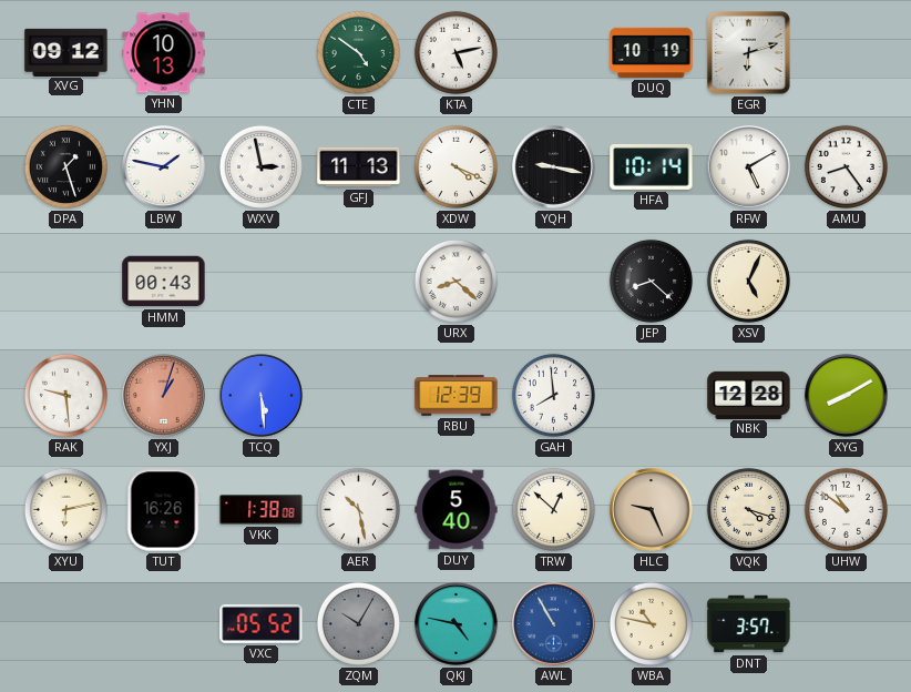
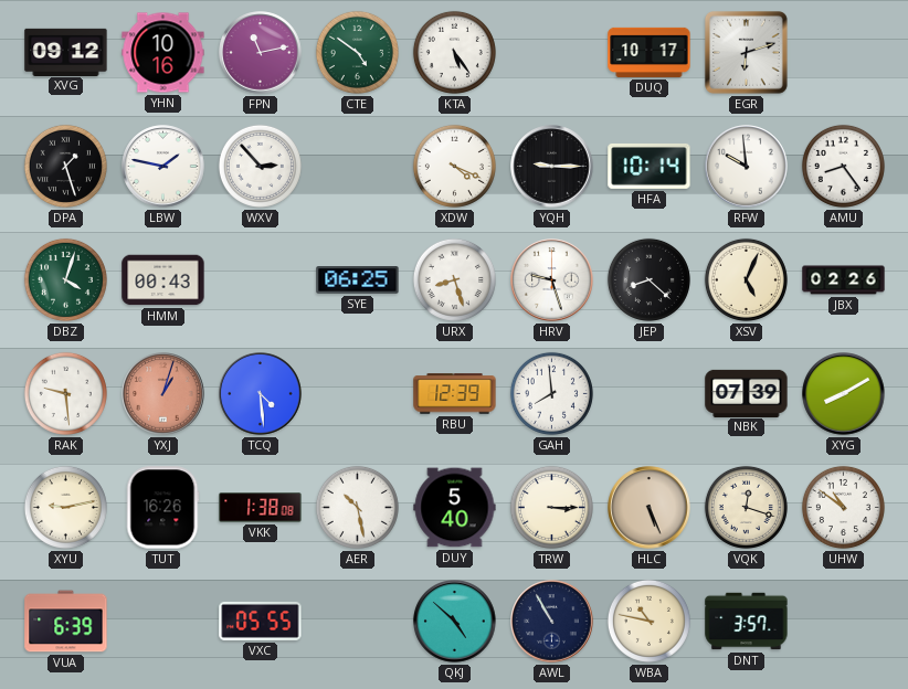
YHN: 10:13 -> 10:16 (163, 53)
FPN: none -> 11:13 (261, 53)
KTA: 5:13 -> 5:24 (454, 52)
DUQ: 10:19 -> 10:17 (650, 52)
WXV: 2:58 -> 2:53 (260, 166)
GFJ: 11:13 -> none (359, 167)
YQH: 9:17 -> 9:15 (552, 167)
RFW: 5:10 -> 9:59 (747, 167)
DBZ: none -> 4:03 (65, 279)
SYE: none -> 06:25 (358, 280)
URX: 8:22 -> 8:27 (454, 279)
HRV: none -> 9:27 (552, 280)
JBX: none -> 02:26 (844, 280)
TCQ: 5:29 -> 4:29 (261, 394)
NBK: 12:28 -> 07:39 (747, 393)
XYU: 6:13 -> 9:13 (65, 507)
TRW: 12:52 -> 3:15 (551, 507)
HLC: 9:26 -> 5:26 (650, 508)
VQK: 4:18 -> 12:18 (746, 507)
VUA: none -> 6:39 (66, 622)
VXC: 05:52 -> 05:55 (261, 621)
ZQM: 10:05 -> none (358, 623)
QKJ: 4:47 -> 4:52 (455, 622)
AWL dial: blue -> navy (552, 622)
